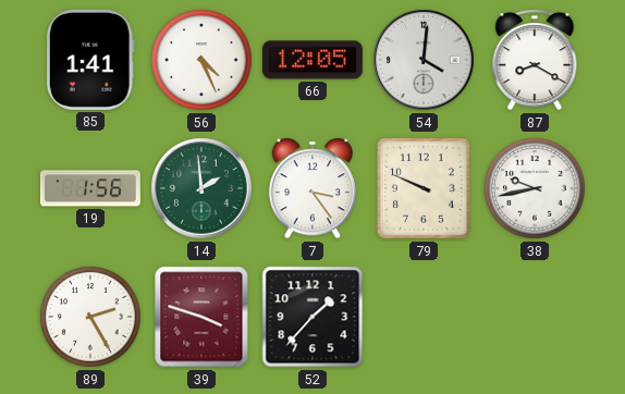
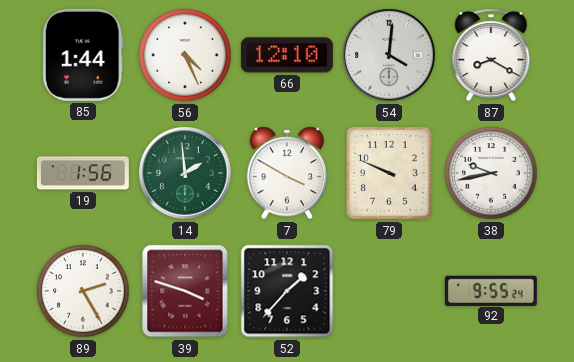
85: 1:41 -> 1:44 (83, 55)
66: 12:05 -> 12:10 (287, 55)
7: 3:24 -> 3:50 (286, 173)
92: none -> 9:55 (491, 290)
